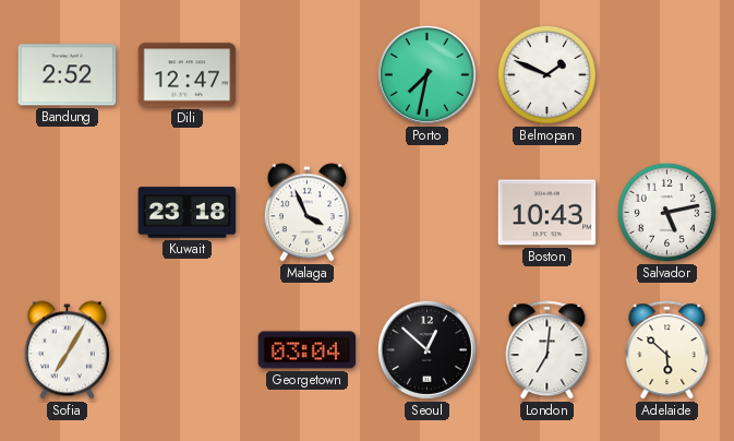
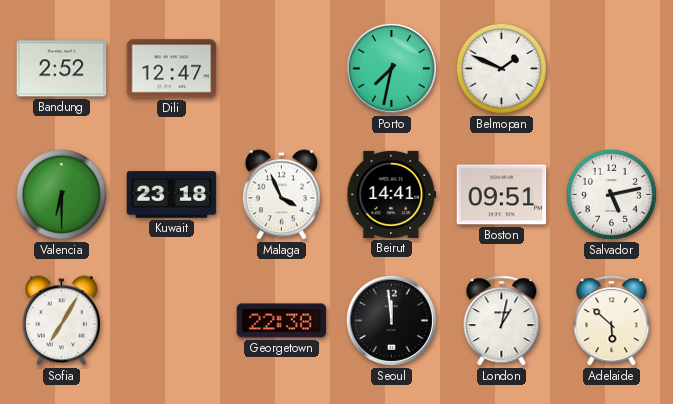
Valencia: none -> 6:30 (61, 194)
Beirut: none -> 14:41 (392, 194)
Boston: 10:43 -> 09:51 (502, 195)
Georgetown: 03:04 -> 22:38 (282, 321)
Seoul: 12:52 -> 11:59 (391, 320)
London: 7:01 -> 1:02 (502, 321)
